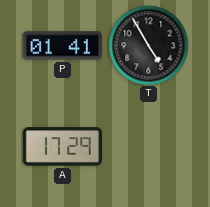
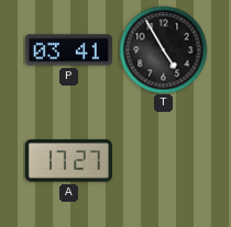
P: 01:41 -> 03:41 (68, 50)
A: 17:29 -> 17:27 (68, 161)
